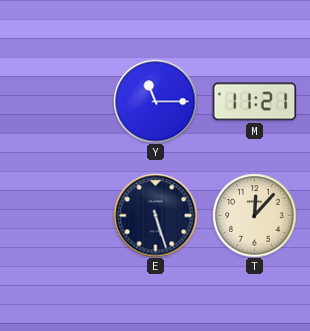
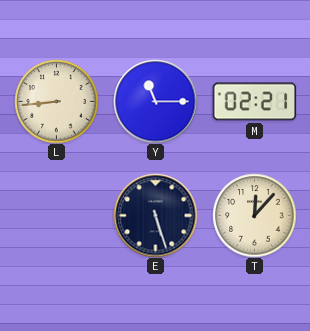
L: none -> 8:44 (56, 101)
M: 11:21 -> 02:21 (254, 102)
